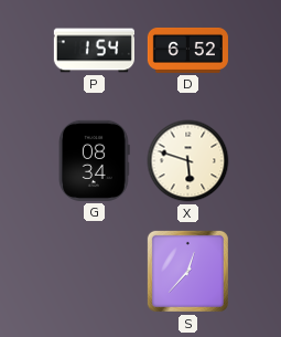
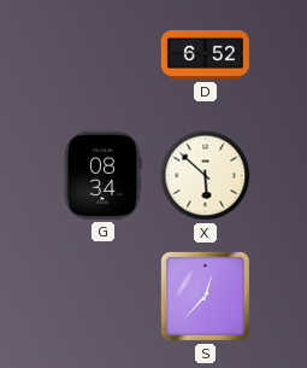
P: 1:54 -> none (94, 51)
X: 5:48 -> 5:52 (206, 176)
